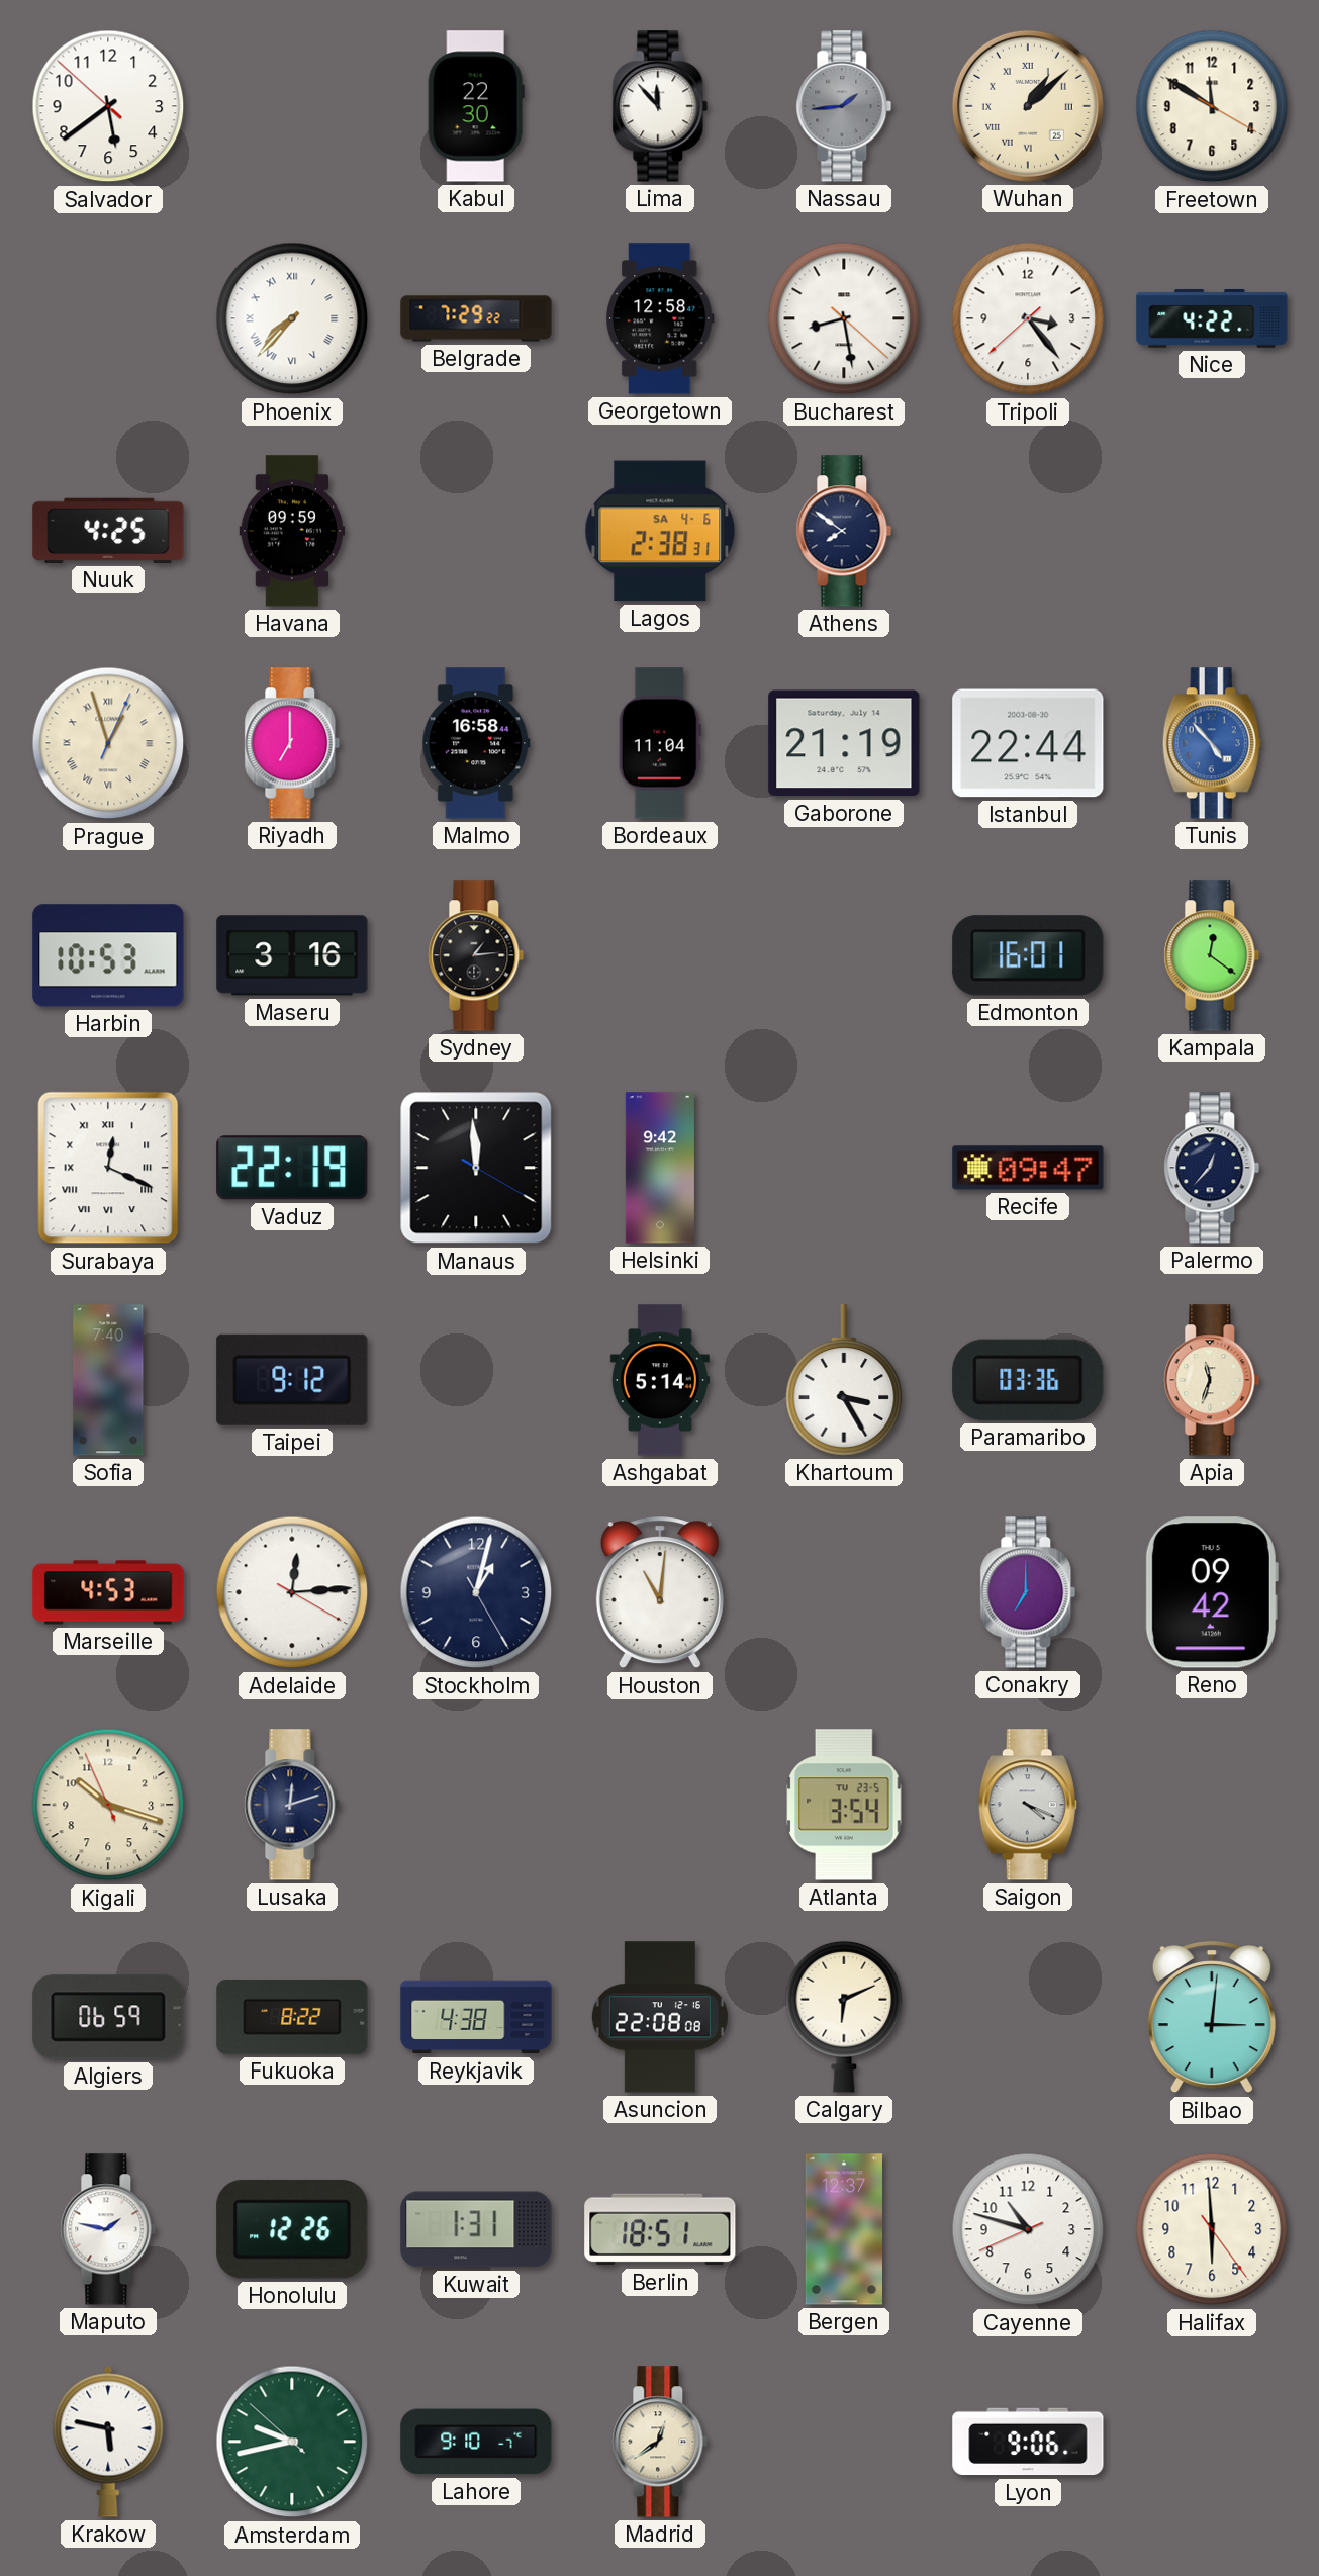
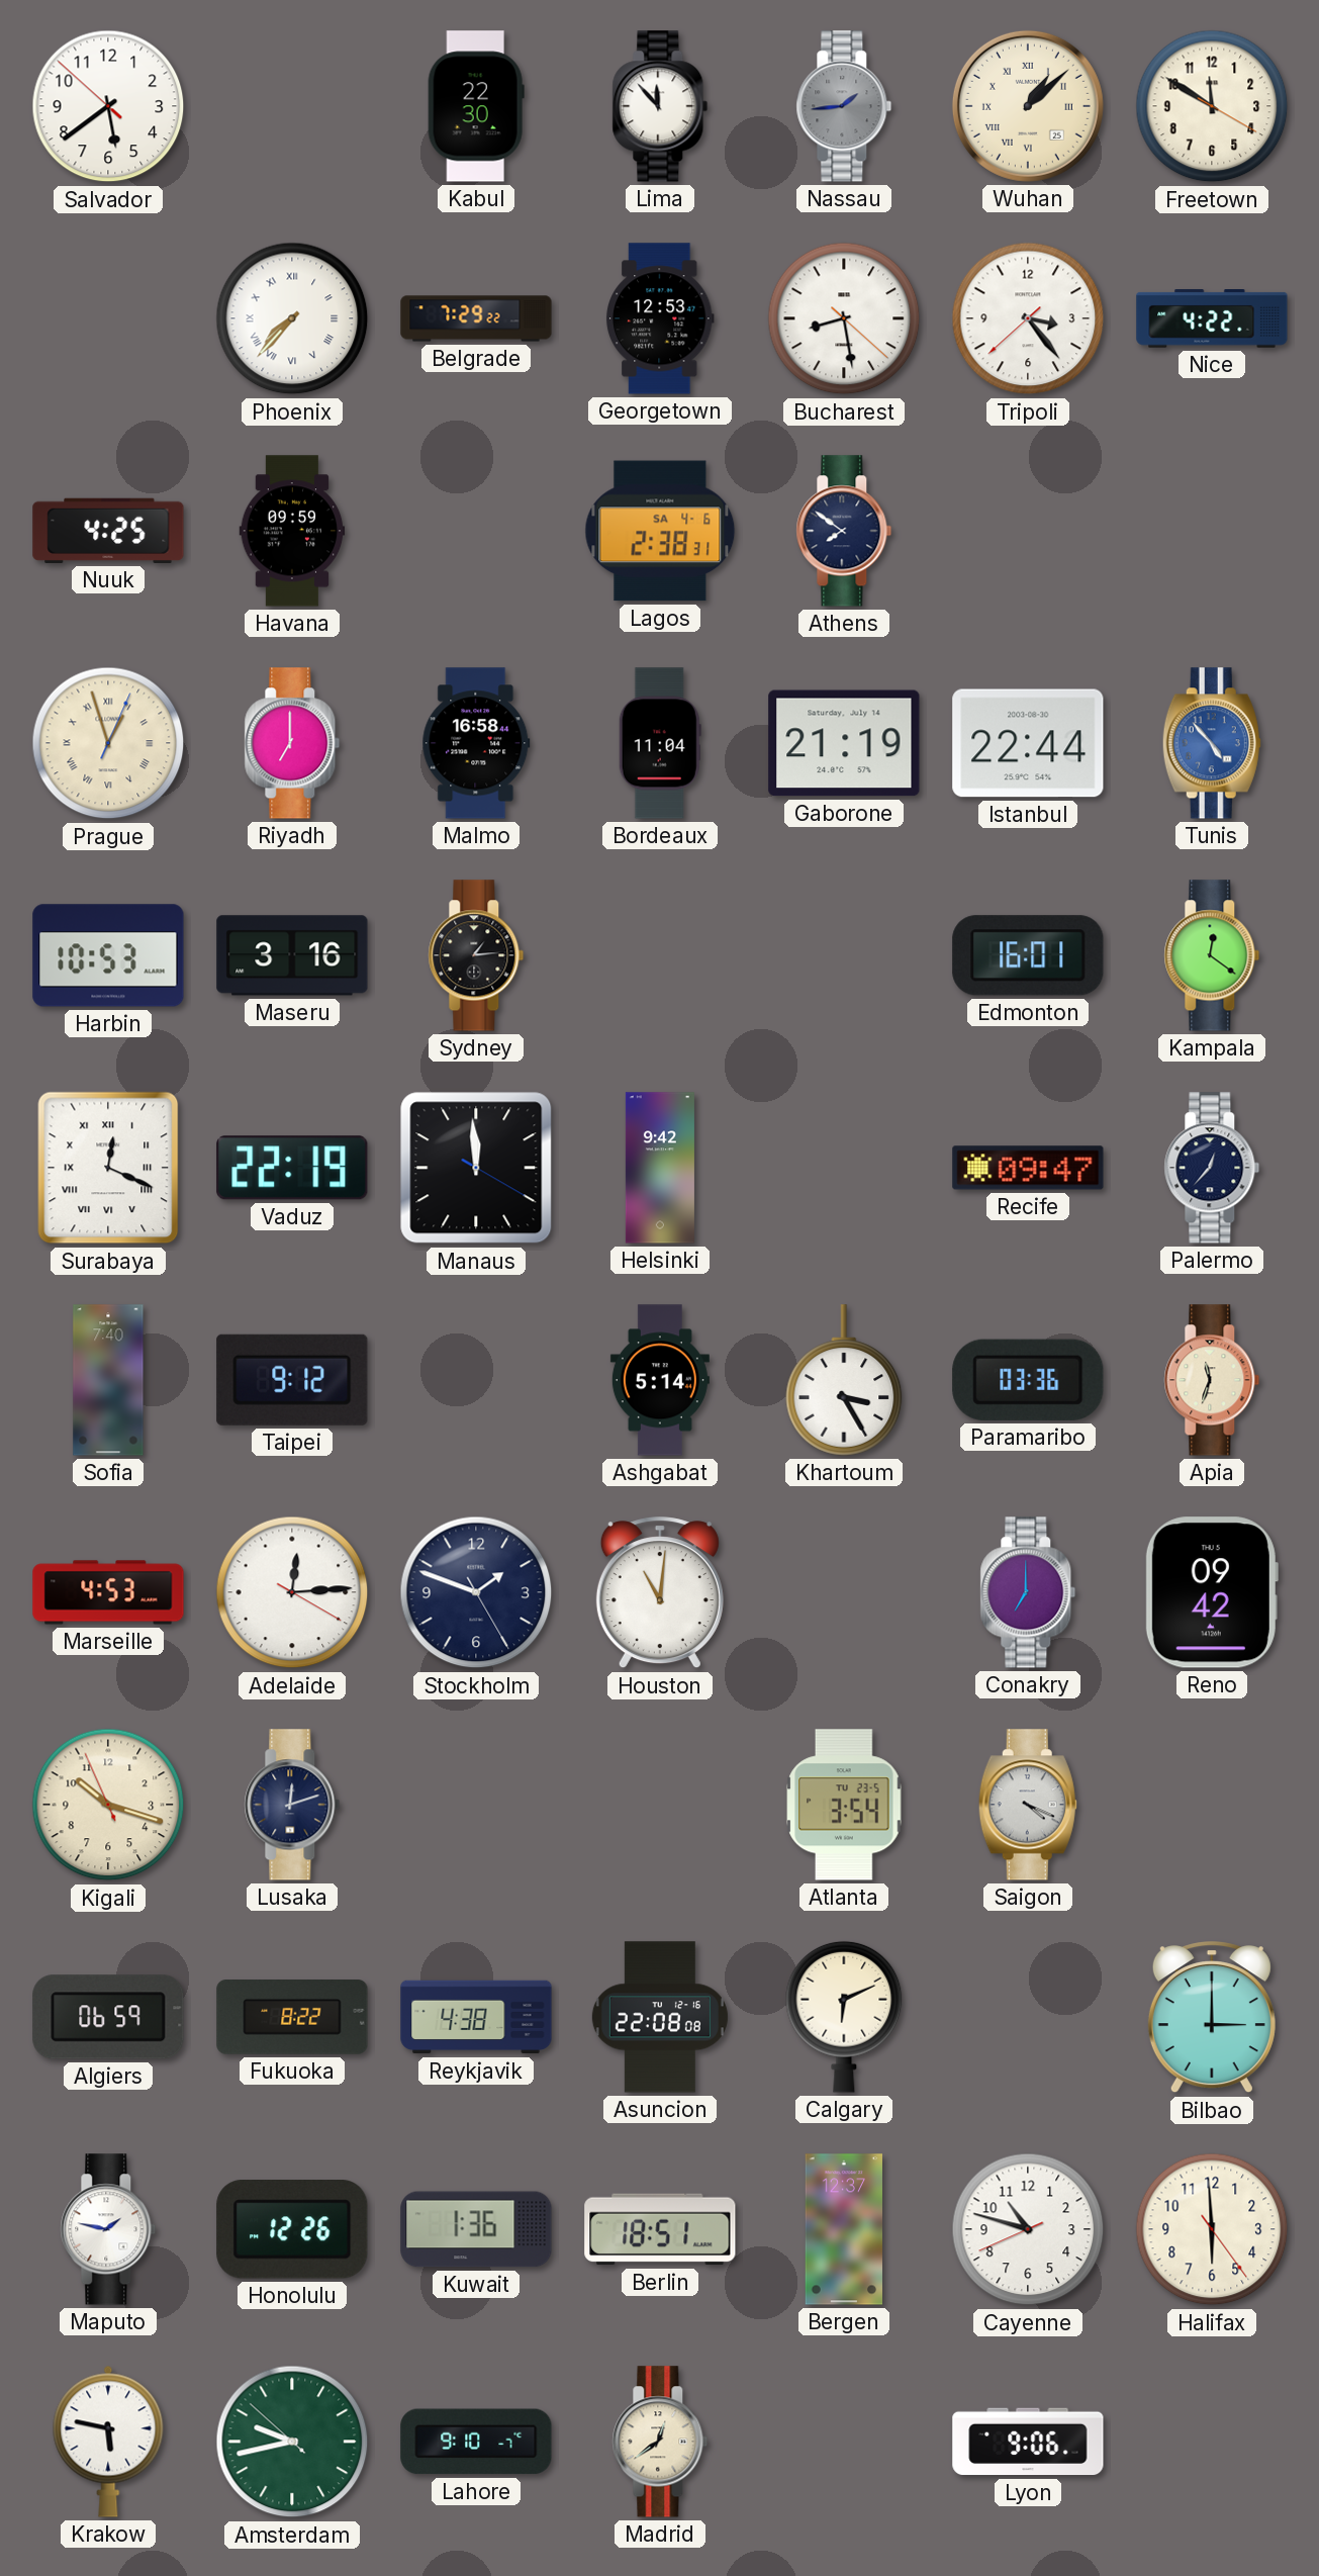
Georgetown: 12:58 -> 12:53 (660, 318)
Stockholm: 1:02 -> 1:48 (476, 1592)
Bilbao: 3:01 -> 3:00 (1212, 2018)
Kuwait: 1:31 -> 1:36 (476, 2229)
